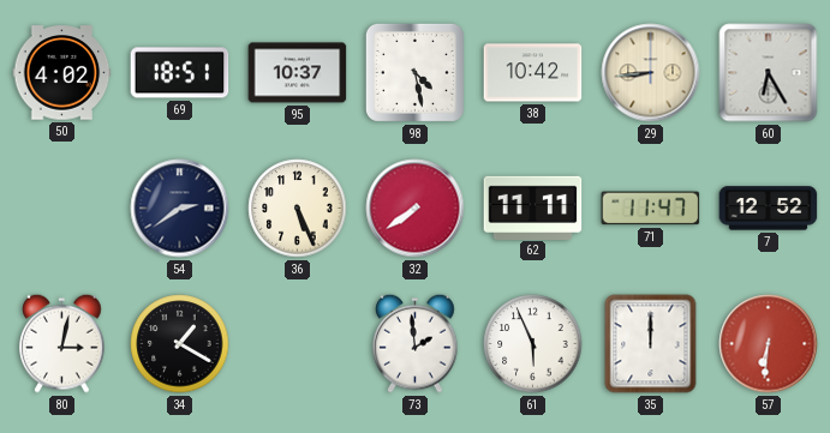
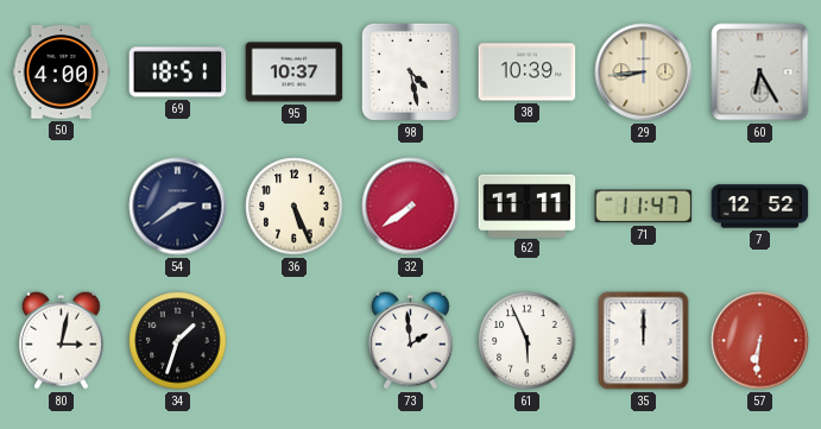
50: 4:02 -> 4:00 (62, 72)
38: 10:42 -> 10:39 (528, 72)
34: 1:20 -> 1:33 (178, 341)
